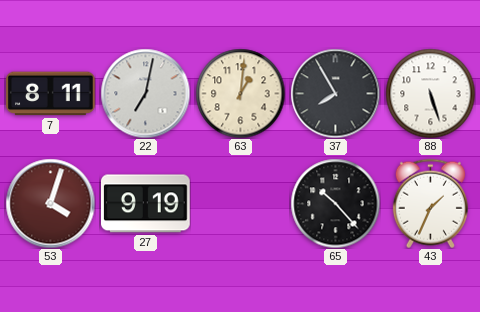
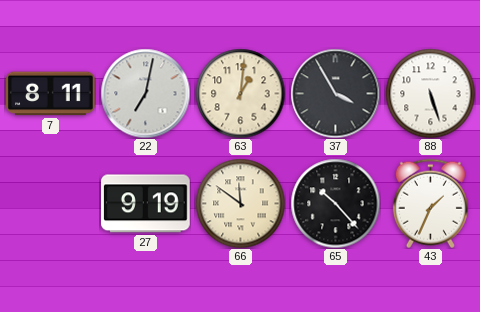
37: 7:55 -> 3:55 (335, 93)
53: 4:03 -> none (50, 203)
66: none -> 11:51 (240, 203)
